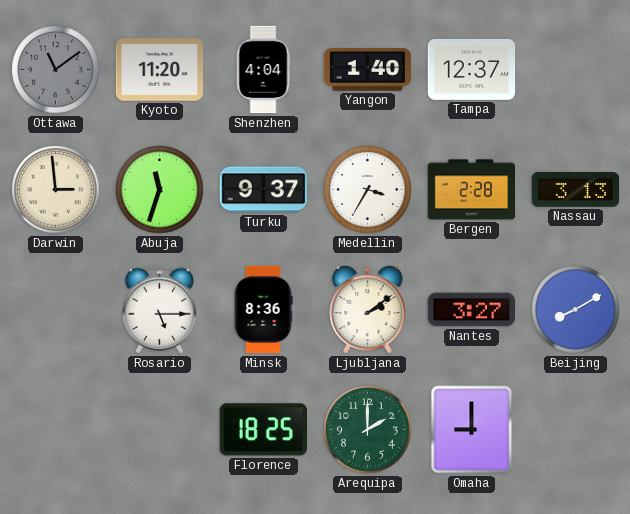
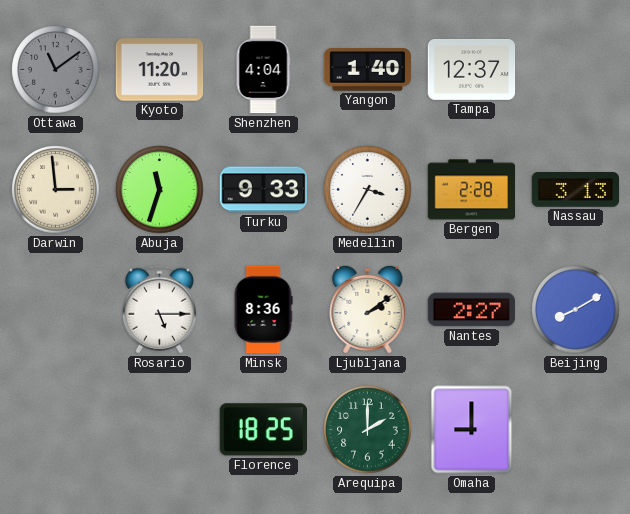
Turku: 9:37 -> 9:33 (264, 190)
Nantes: 3:27 -> 2:27 (472, 310)
